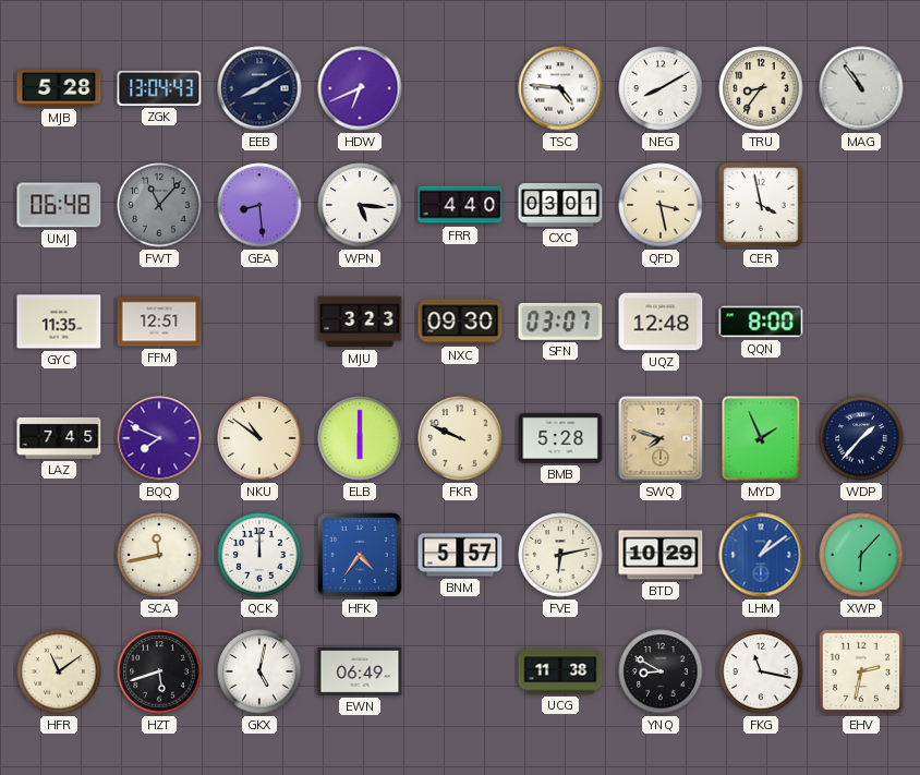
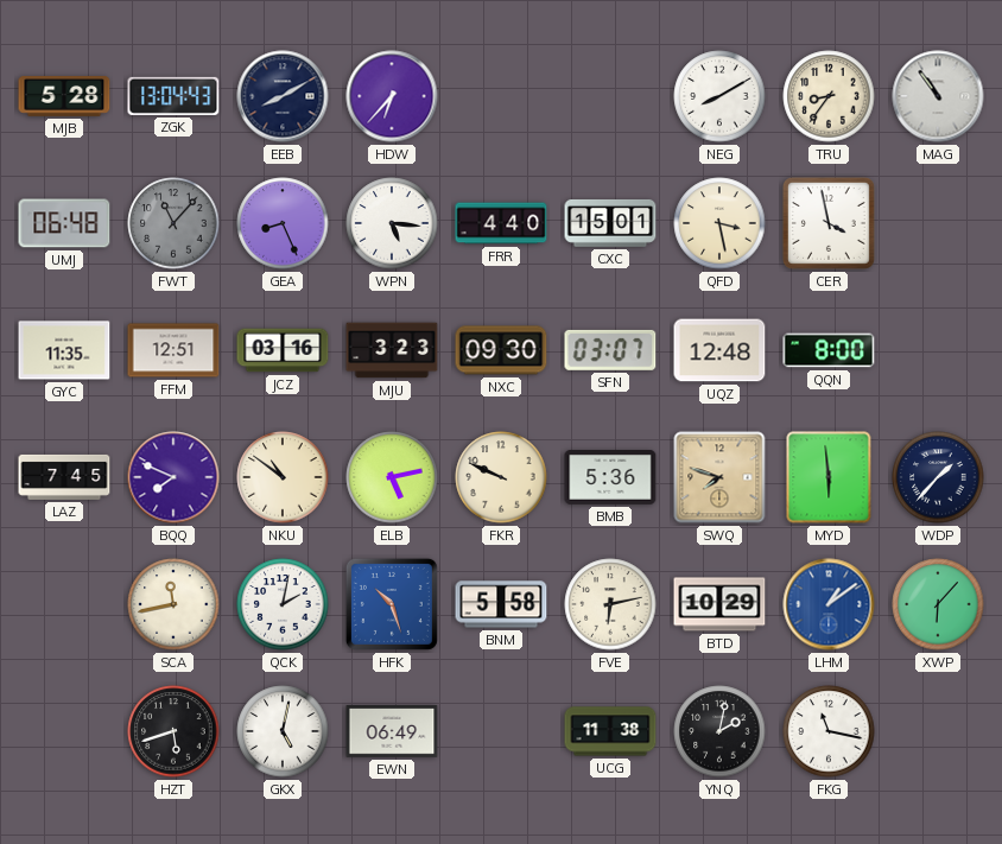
HDW: 6:41 -> 6:37 (392, 96)
TSC: 4:46 -> none (560, 88)
GEA: 8:29 -> 8:26 (283, 223)
CXC: 03:01 -> 15:01 (610, 223)
JCZ: none -> 03:16 (283, 350)
ELB: 6:00 -> 5:13 (392, 477)
BMB: 5:28 -> 5:36 (610, 478)
MYD: 1:56 -> 5:59 (829, 477)
QCK: 12:00 -> 2:02 (283, 604)
HFK: 4:36 -> 10:27 (392, 604)
BNM: 5:57 -> 5:58 (501, 604)
HFR: 11:09 -> none (59, 671)
YNQ: 8:50 -> 2:02 (719, 731)
EHV: 2:32 -> none (861, 671)
